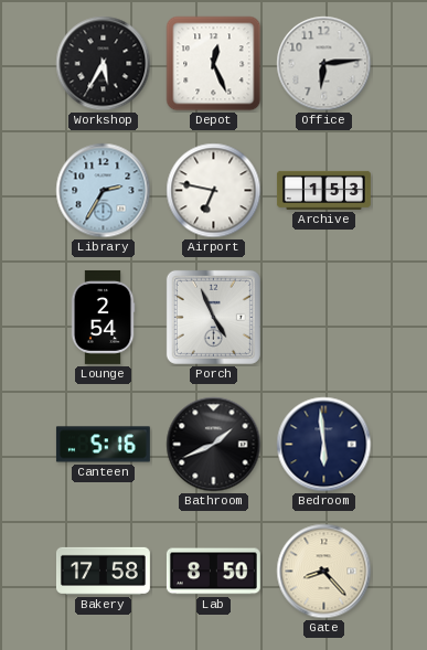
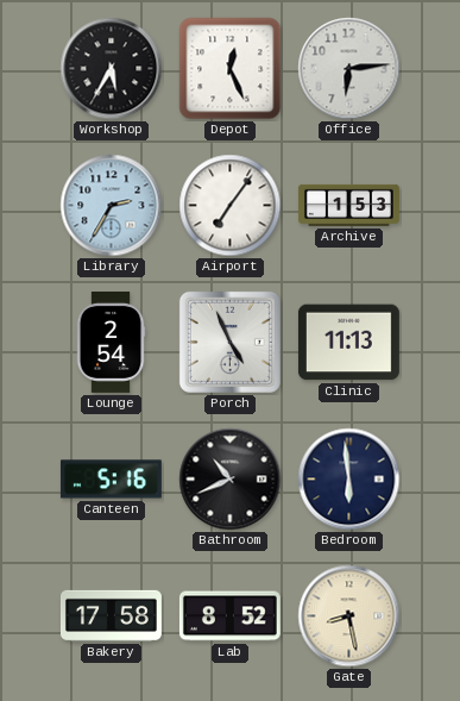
Airport: 6:47 -> 7:06 (231, 206)
Clinic: none -> 11:13 (348, 343)
Bathroom: 1:41 -> 10:41 (231, 480)
Lab: 8:50 -> 8:52 (229, 616)
Gate: 8:23 -> 8:28 (349, 616)
